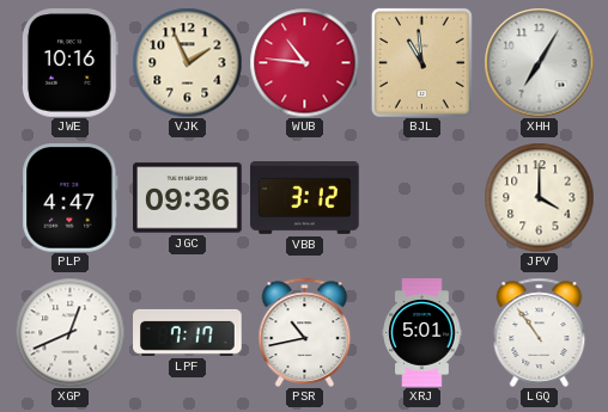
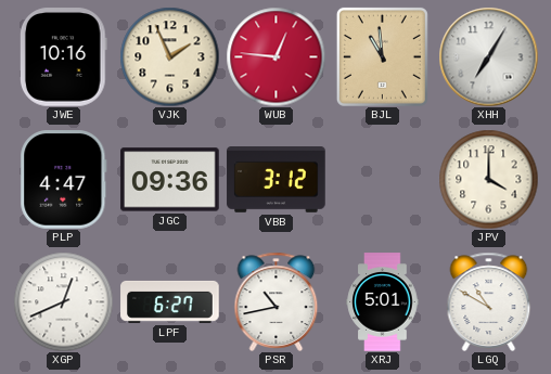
WUB: 10:46 -> 12:46 (275, 56)
LPF: 7:17 -> 6:27 (170, 301)
LGQ: 10:54 -> 10:50 (489, 301)
